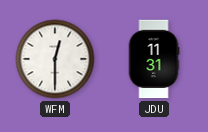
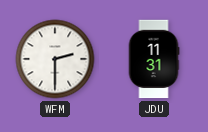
WFM: 12:30 -> 2:30 (55, 59)
